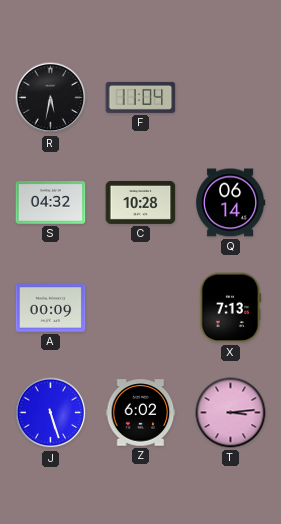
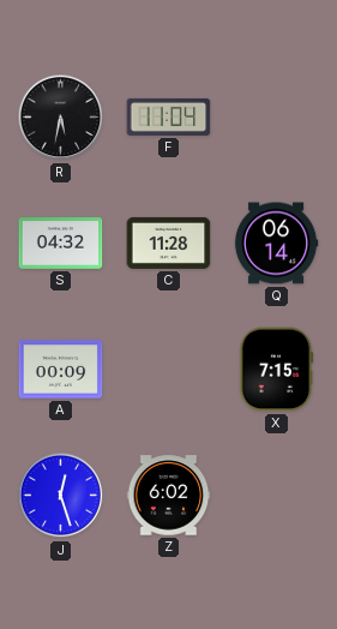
C: 10:28 -> 11:28 (169, 242)
X: 7:13 -> 7:15 (277, 370)
J: 5:27 -> 12:27 (61, 496)
T: 3:14 -> none (231, 413)
